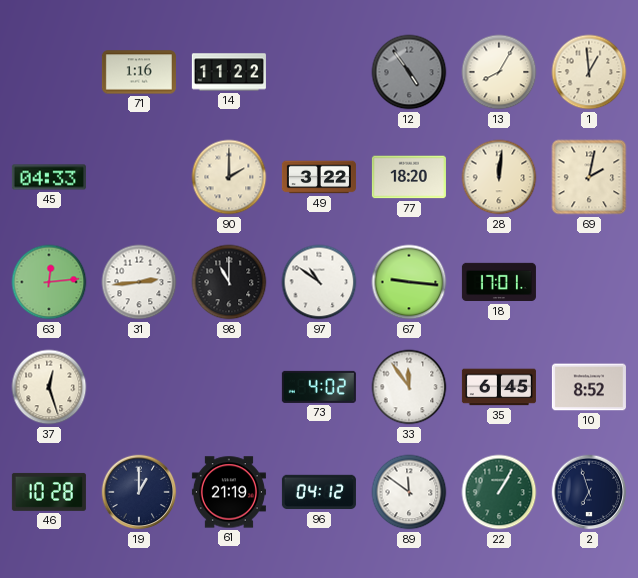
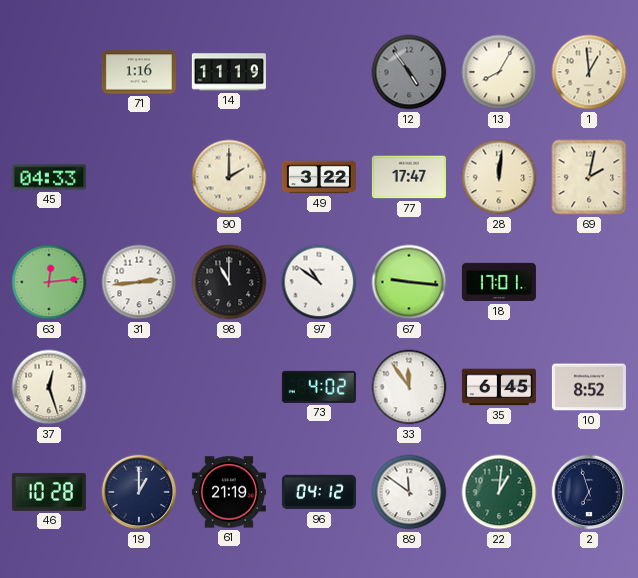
14: 11:22 -> 11:19 (229, 72)
77: 18:20 -> 17:47 (409, 177)
22: 1:05 -> 1:01 (499, 492)
